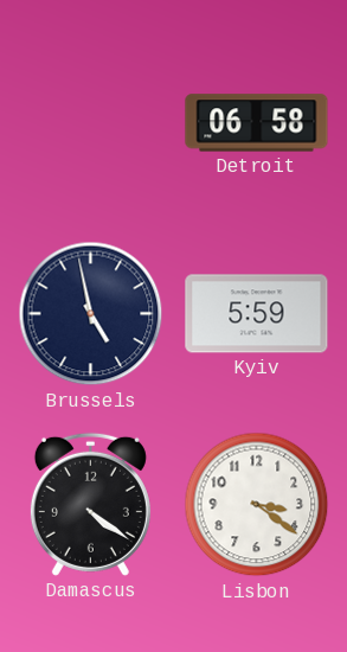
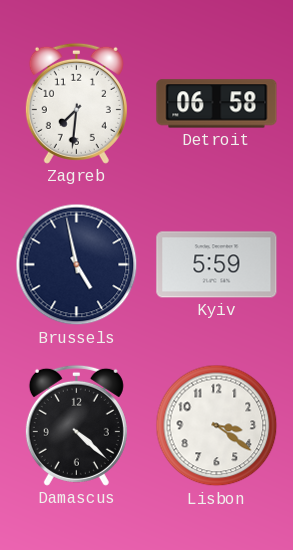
Zagreb: none -> 7:31 (76, 103)
Damascus: 4:21 -> 4:22 (76, 425)
